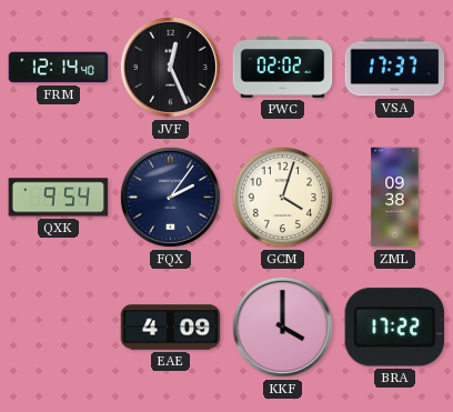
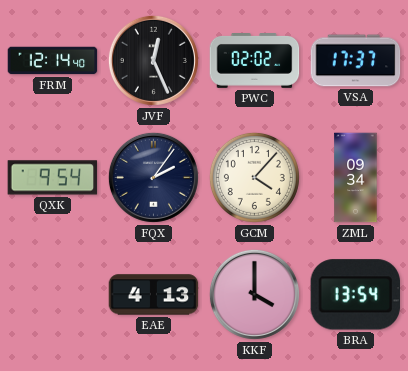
GCM: 4:03 -> 4:07 (254, 177)
ZML: 09:38 -> 09:34 (356, 178)
EAE: 4:09 -> 4:13 (154, 295)
BRA: 17:22 -> 13:54 (356, 295)
